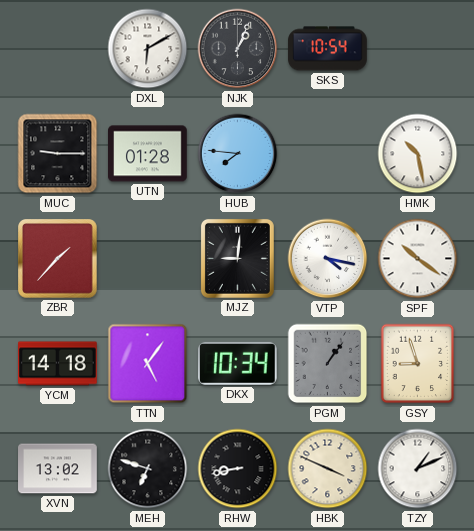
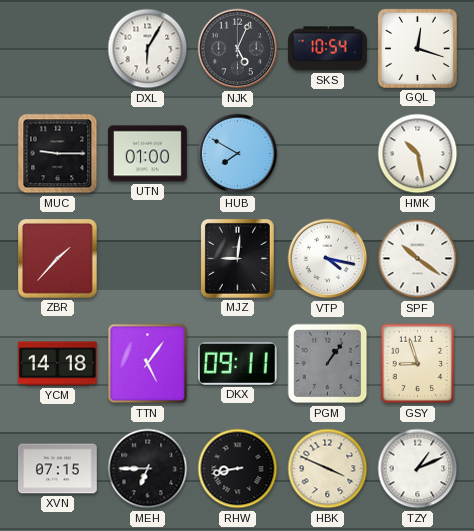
DXL: 6:10 -> 6:05 (148, 49)
NJK: 1:04 -> 5:04 (238, 49)
GQL: none -> 12:18 (417, 48)
UTN: 01:28 -> 01:00 (148, 154)
HUB: 7:46 -> 7:50 (238, 154)
DKX: 10:34 -> 09:11 (237, 363)
XVN: 13:02 -> 07:15 (58, 469)
MEH: 6:48 -> 6:45 (148, 469)
